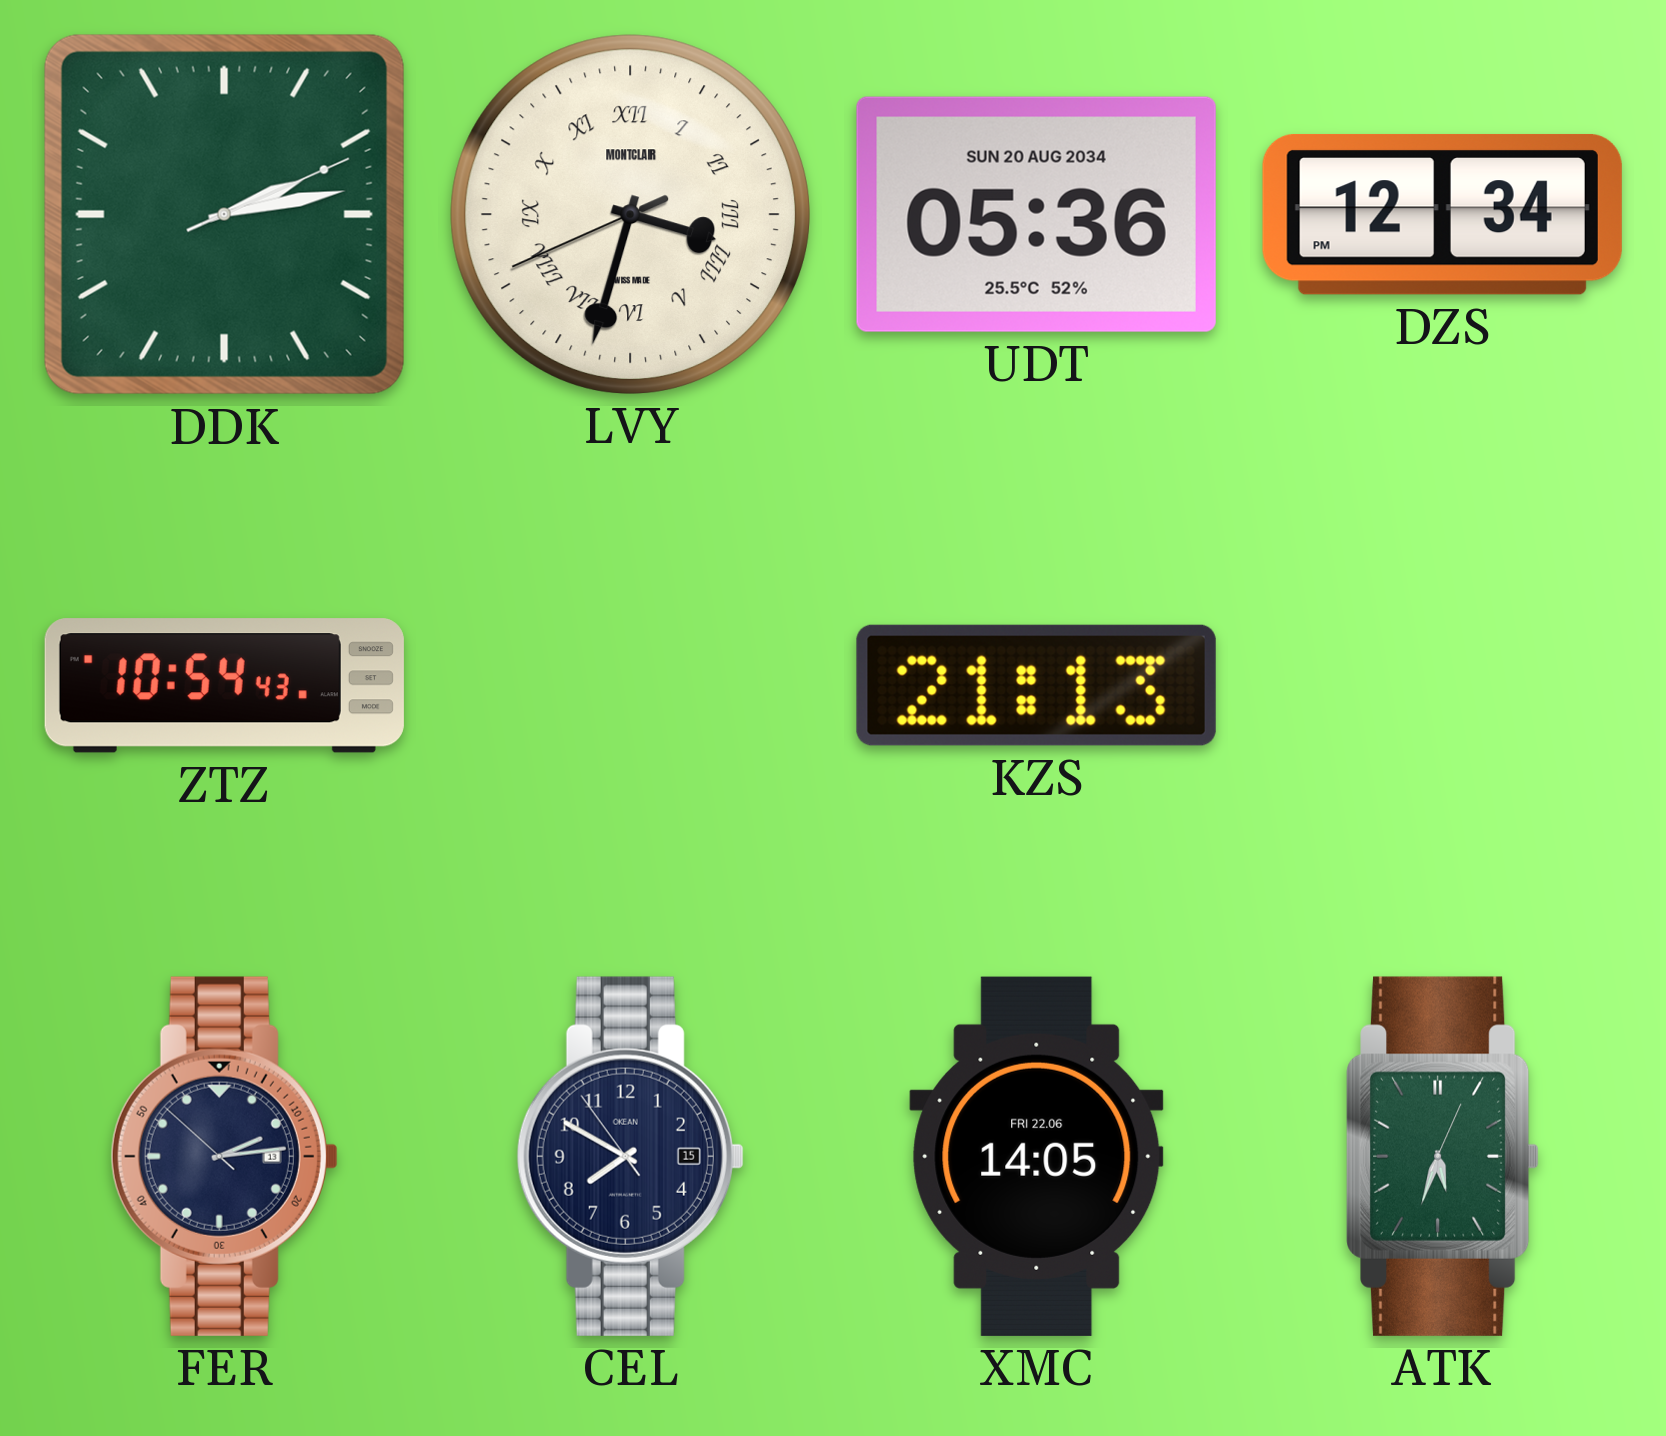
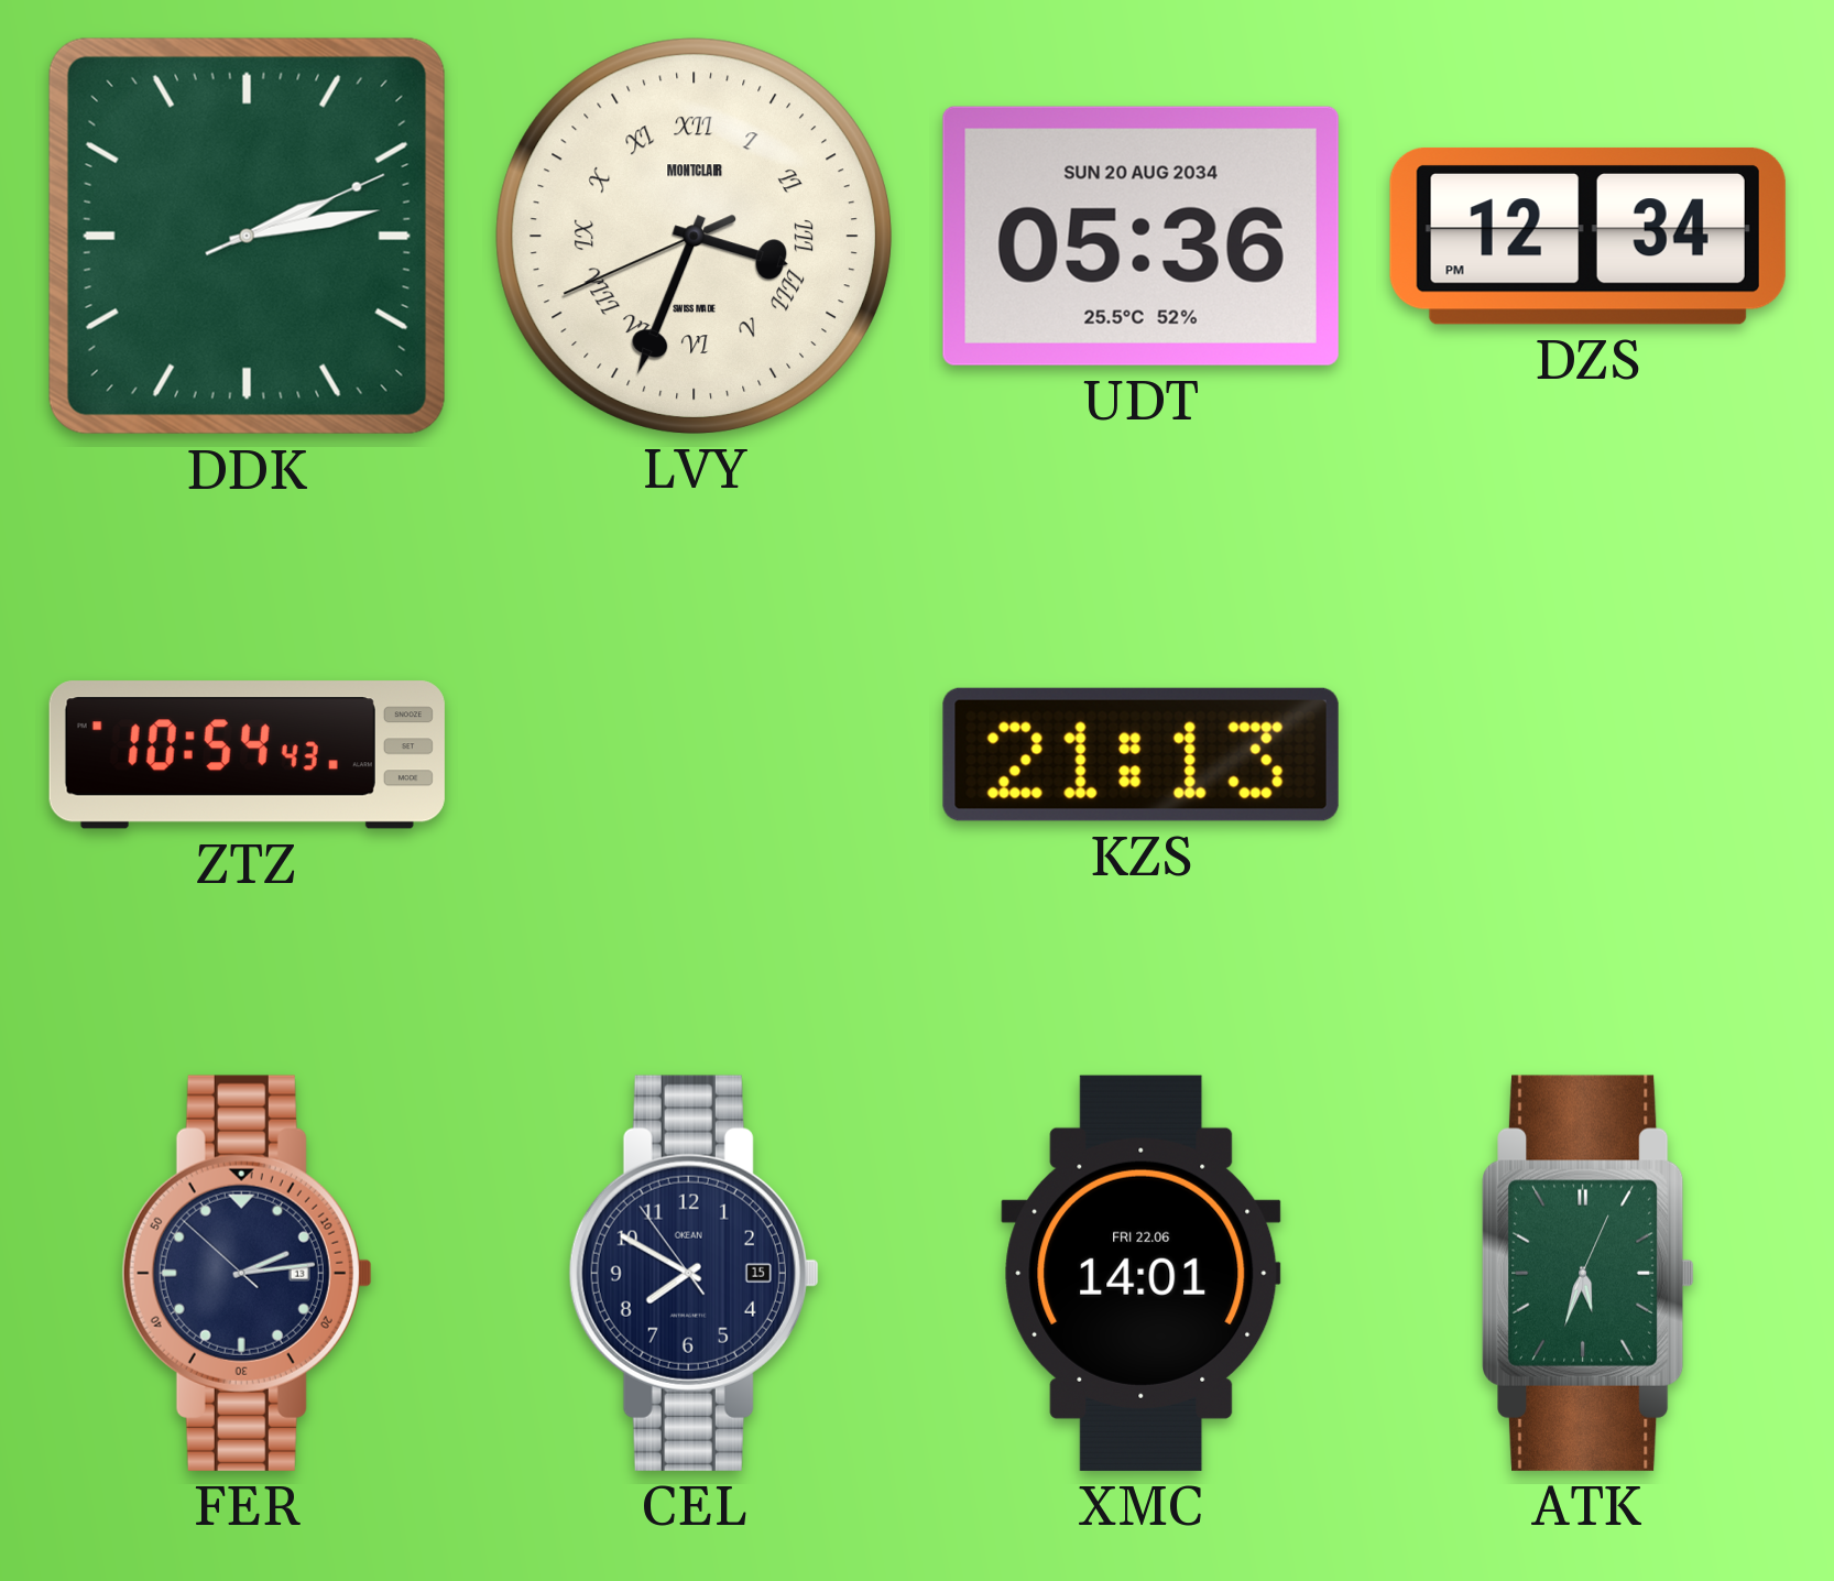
LVY: 3:32 -> 3:33 (694, 236)
XMC: 14:05 -> 14:01 (1142, 1273)
